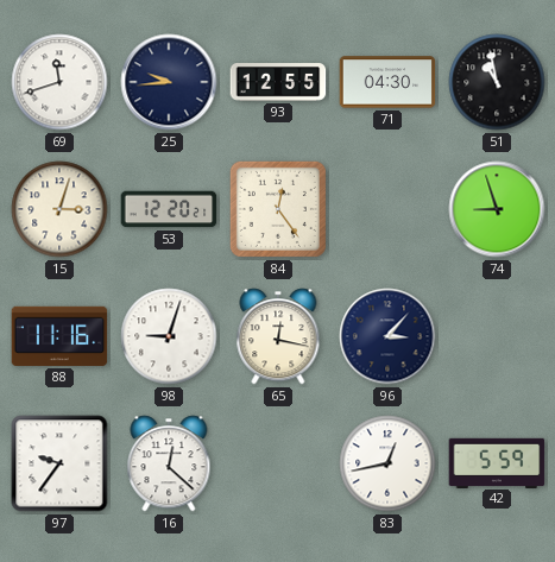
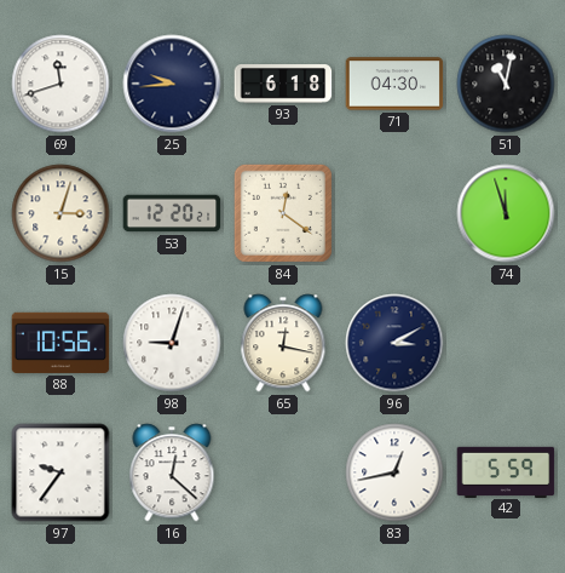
93: 12:55 -> 6:18 (283, 84)
51: 10:58 -> 11:02 (506, 84)
84: 12:24 -> 12:21 (283, 213)
74: 8:57 -> 11:57 (506, 213)
88: 11:16 -> 10:56 (60, 343)
96: 3:07 -> 3:10 (394, 343)
